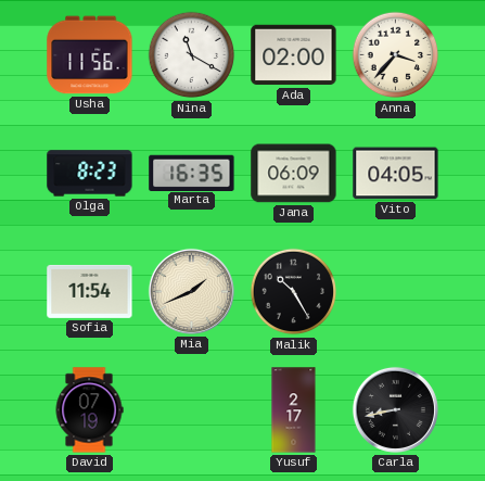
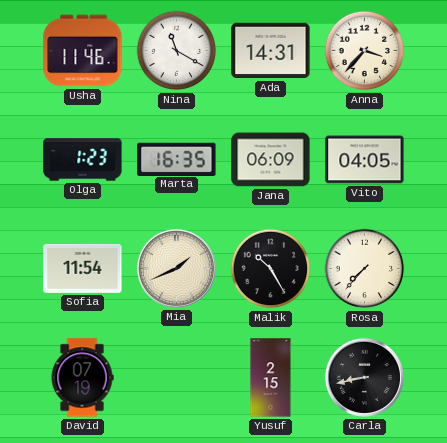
Usha: 11:56 -> 11:46 (83, 51)
Ada: 02:00 -> 14:31 (271, 51)
Olga: 8:23 -> 1:23 (83, 160)
Rosa: none -> 7:37 (365, 269)
Yusuf: 2:17 -> 2:15 (271, 378)
